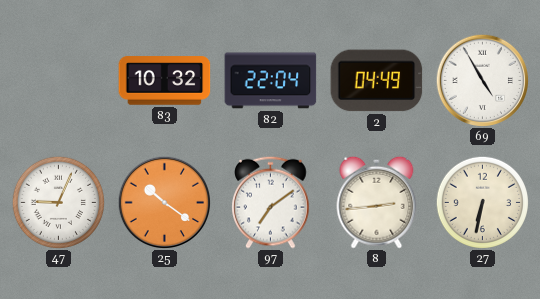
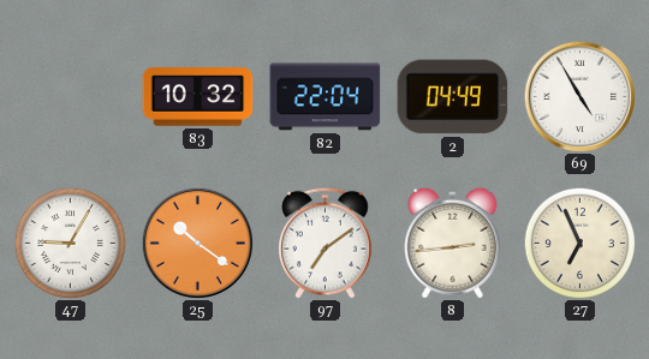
47: 9:04 -> 9:05 (70, 243)
27: 6:32 -> 6:56 (579, 243)
